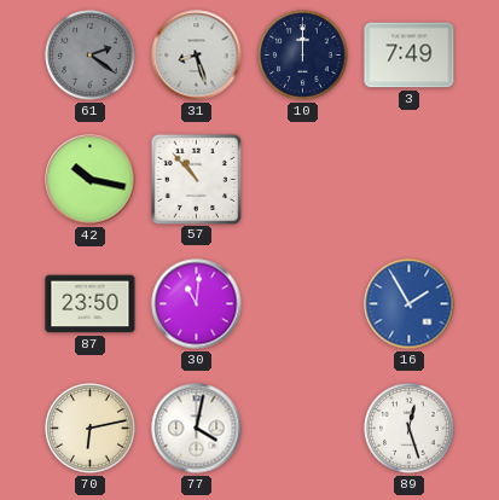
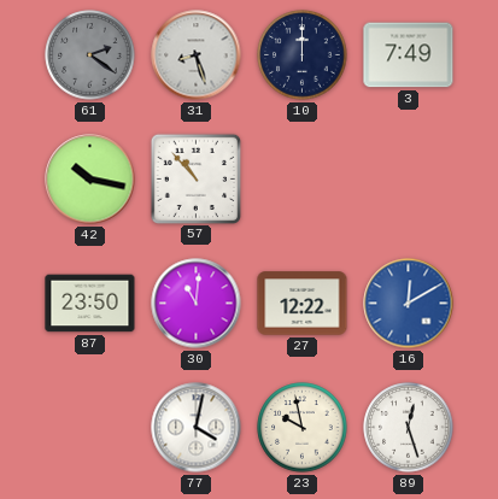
27: none -> 12:22 (303, 304)
16: 1:55 -> 12:10 (409, 304)
70: 6:13 -> none (91, 429)
23: none -> 9:58 (303, 428)
